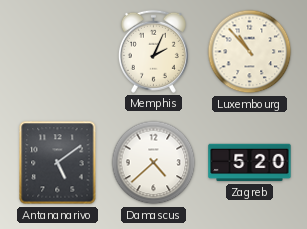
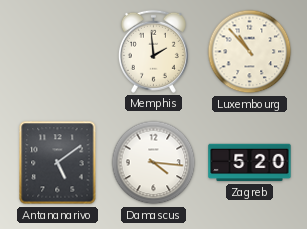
Memphis: 2:04 -> 1:59 (153, 51)
Damascus: 4:38 -> 4:16 (154, 163)
